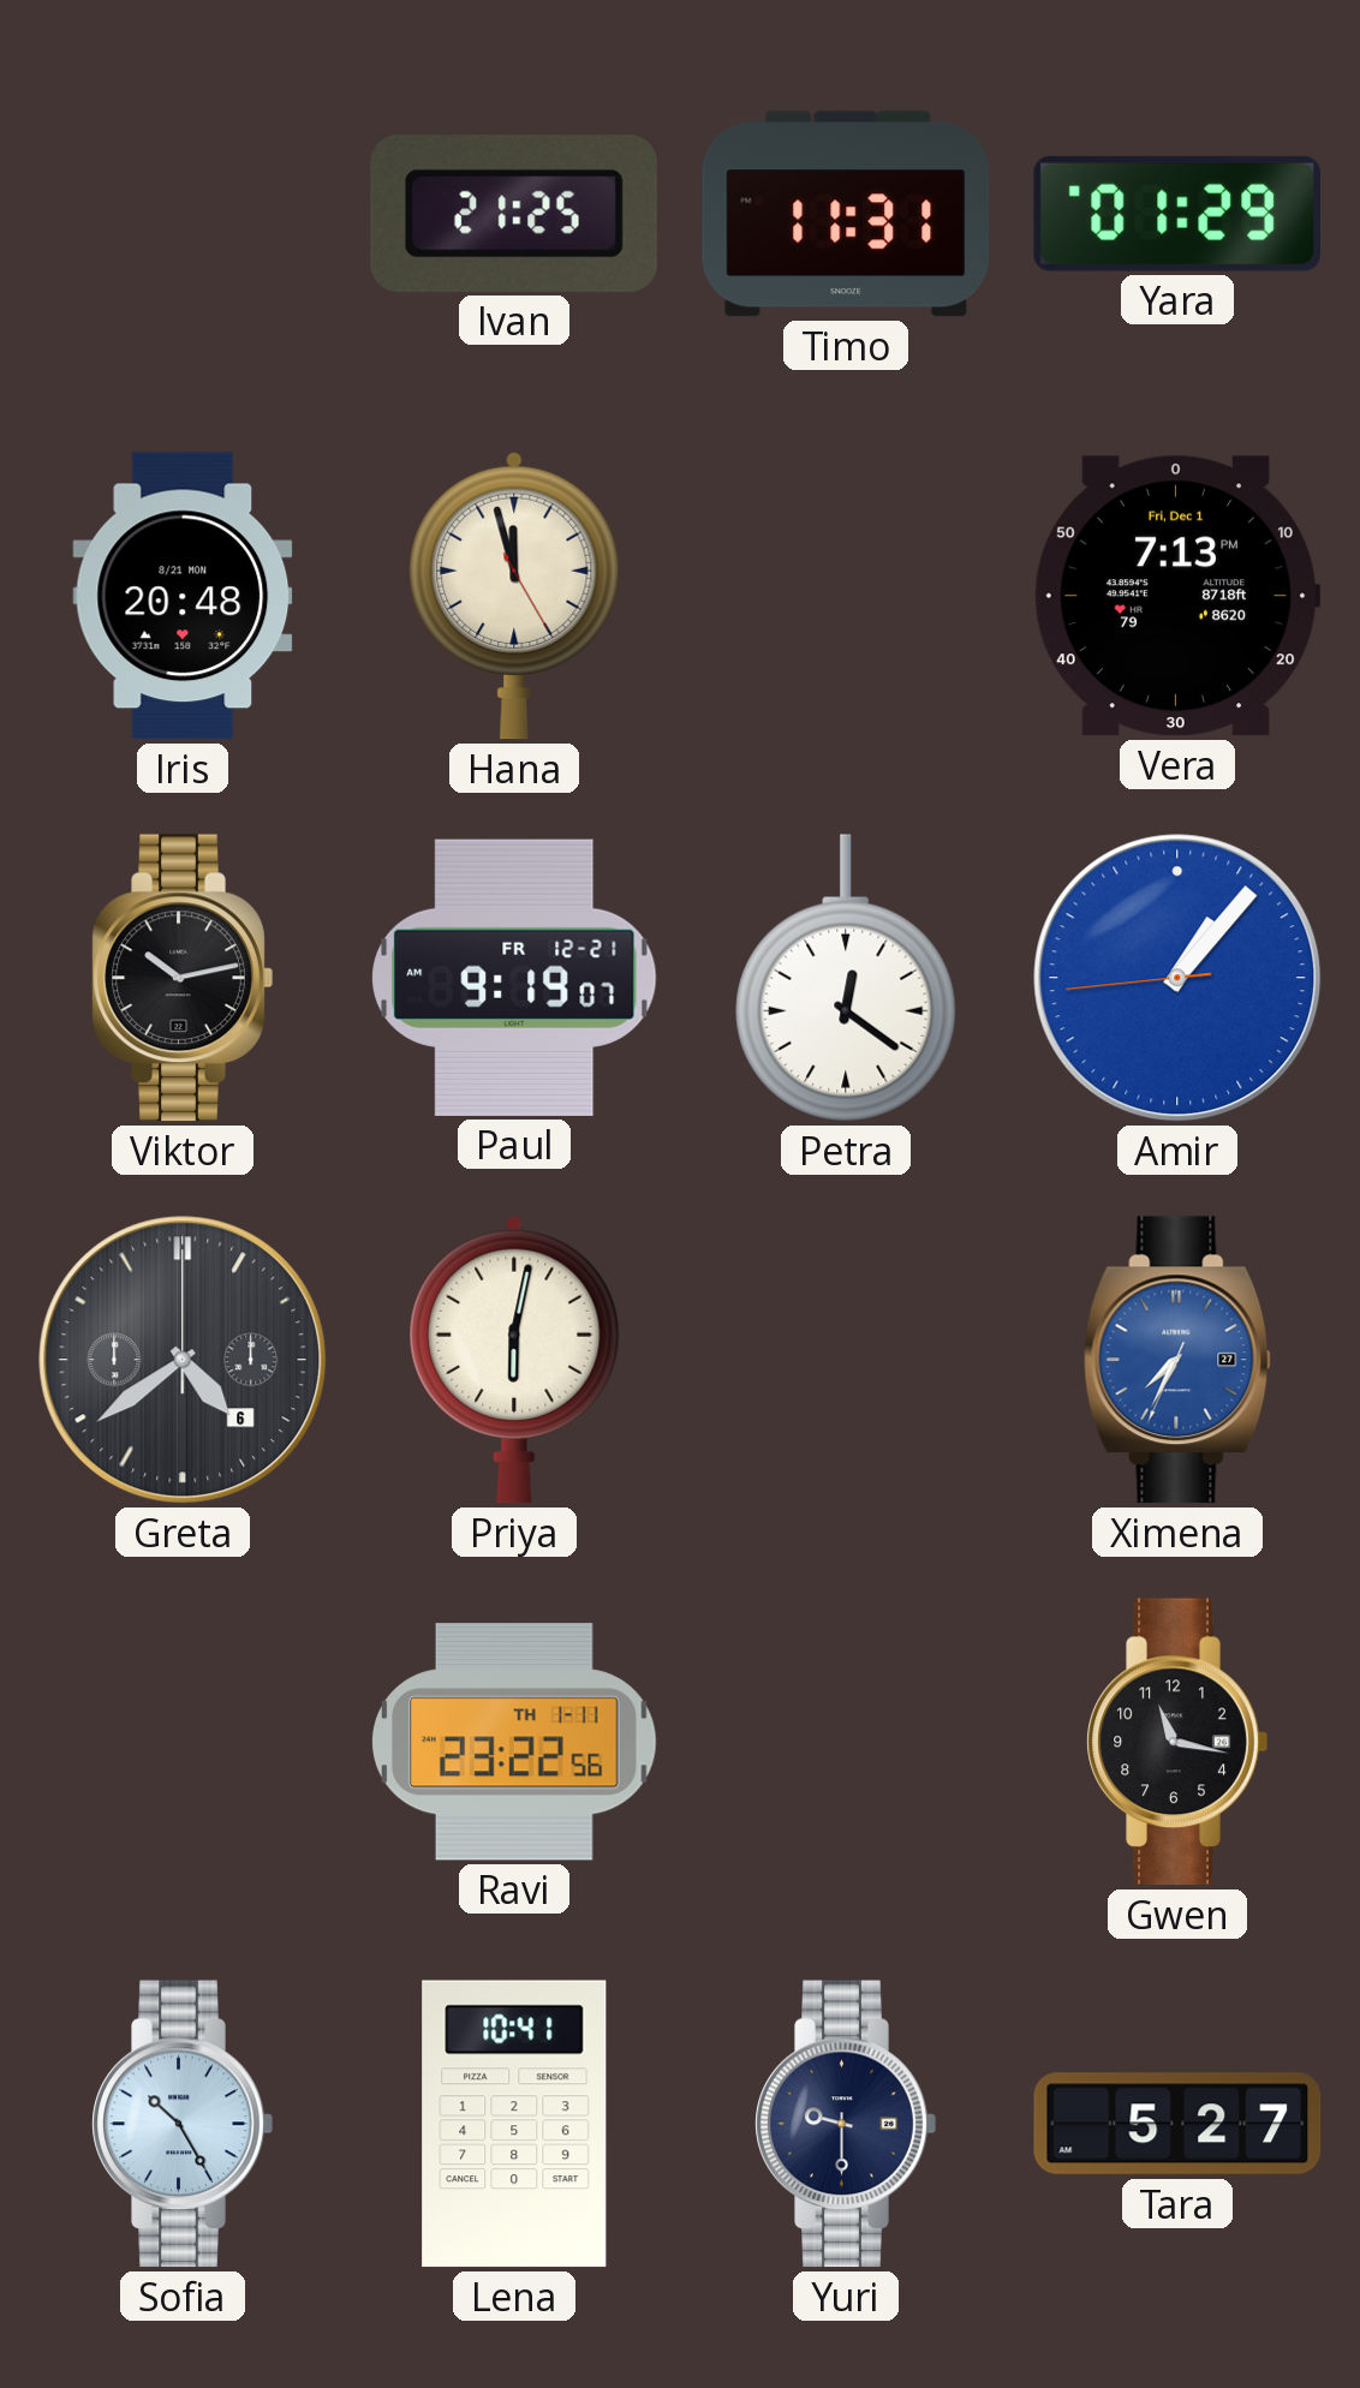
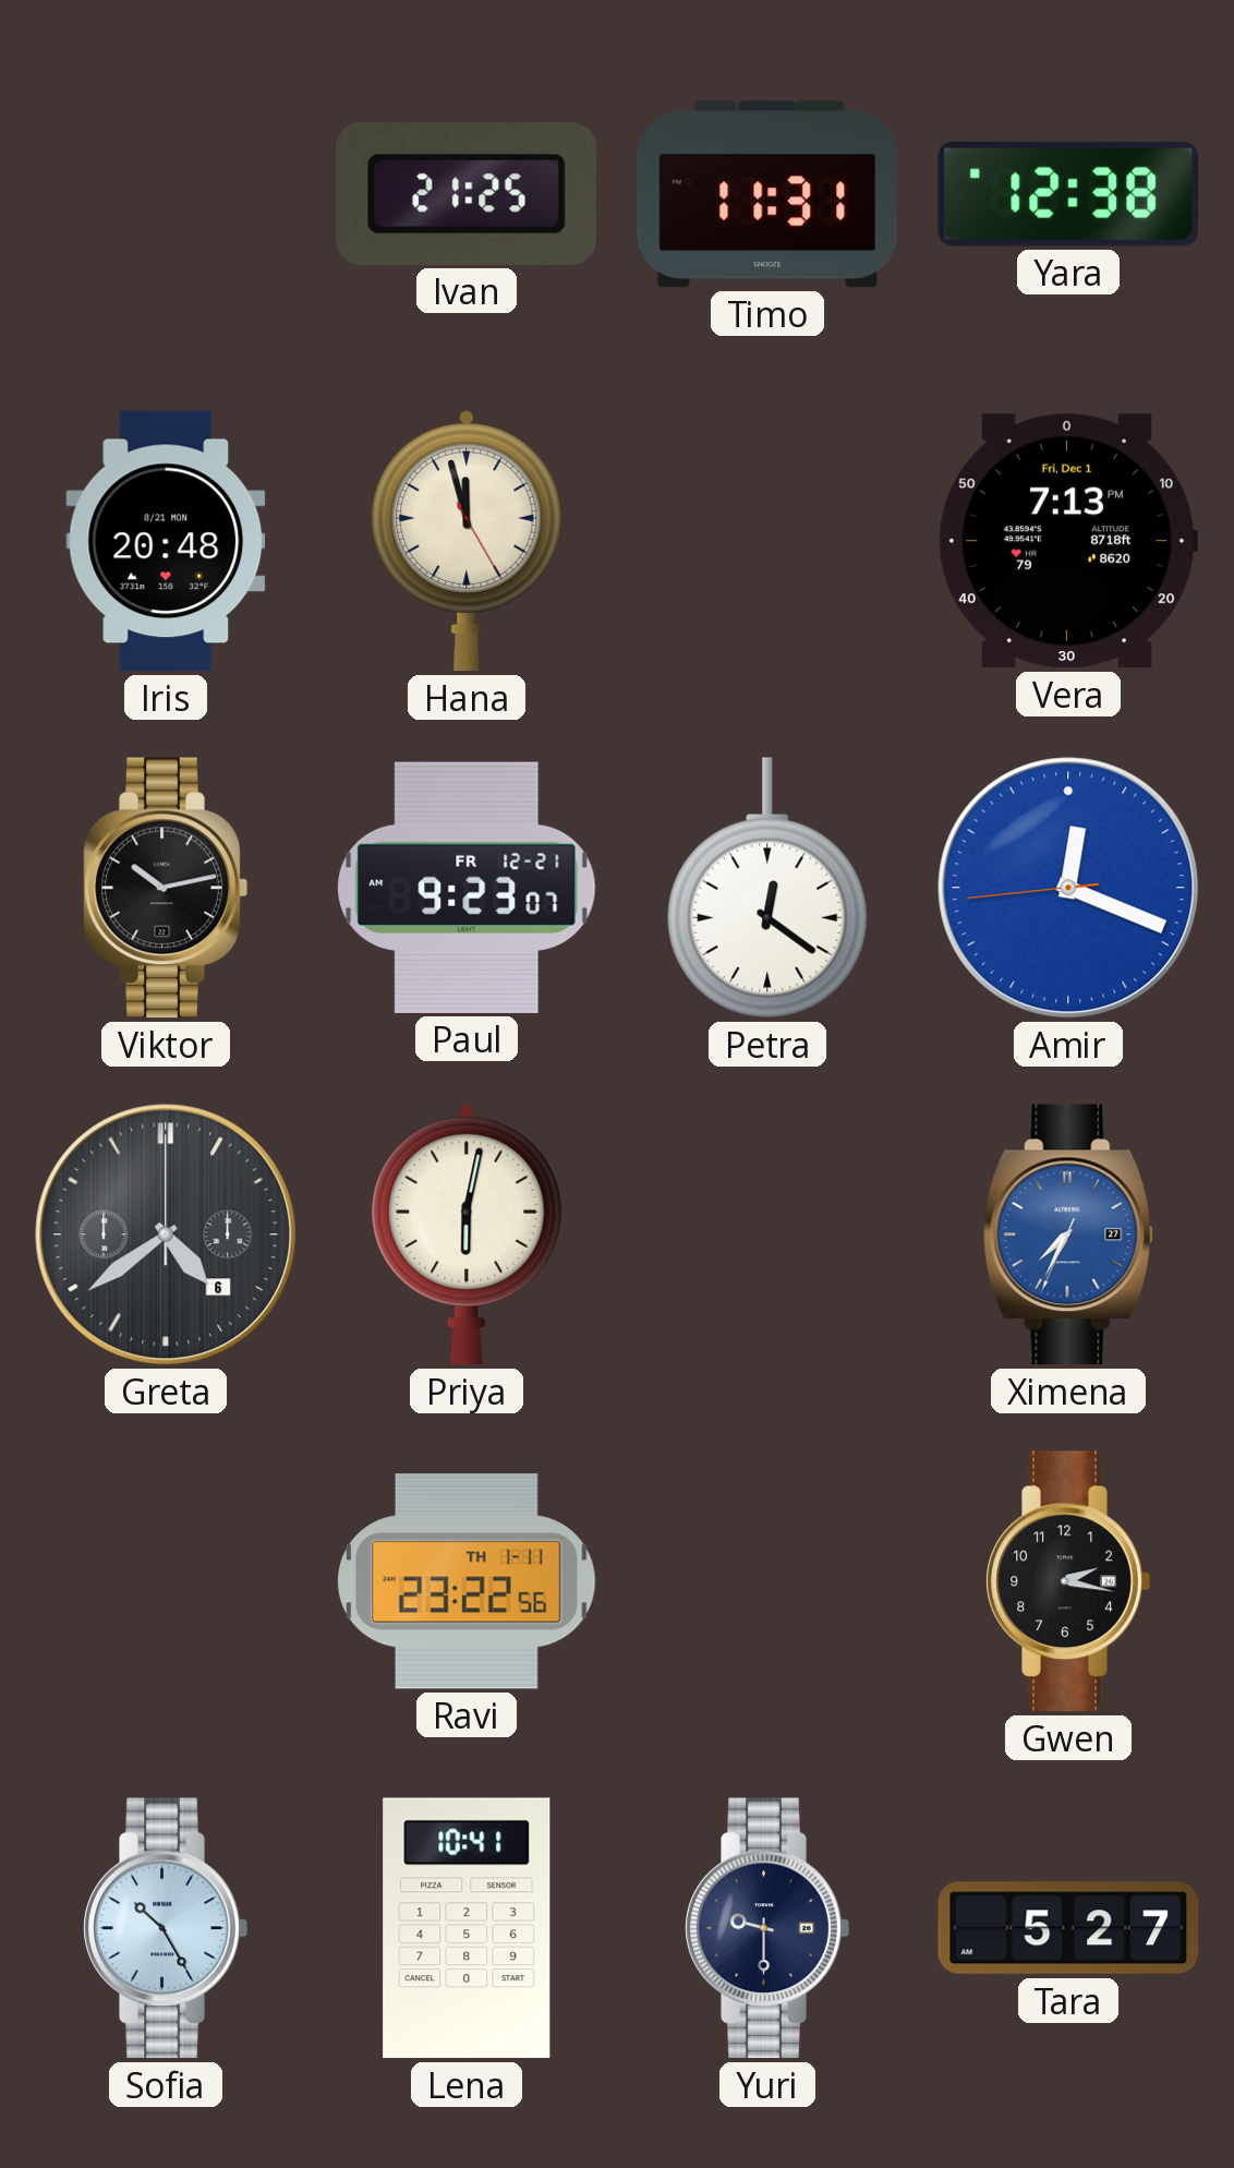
Yara: 01:29 -> 12:38 (1067, 194)
Paul: 9:19 -> 9:23 (467, 888)
Amir: 1:06 -> 12:18 (1068, 888)
Gwen: 11:17 -> 2:17 (1068, 1581)
